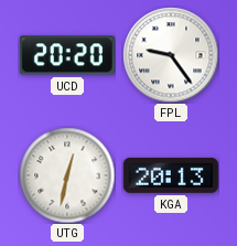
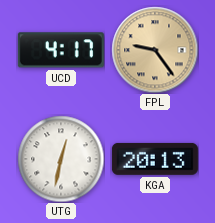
UCD: 20:20 -> 4:17 (61, 50)
FPL dial: white -> champagne (155, 50)
